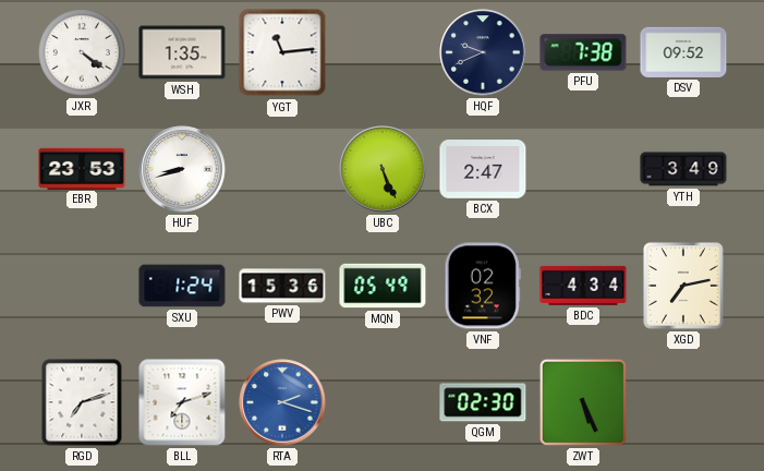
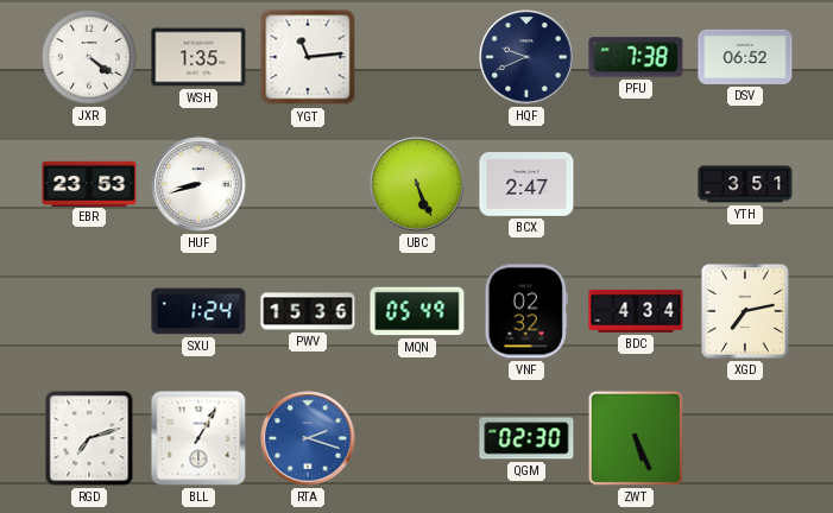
DSV: 09:52 -> 06:52 (745, 57)
YTH: 3:49 -> 3:51 (745, 184)
BLL: 7:12 -> 1:05 (198, 438)
